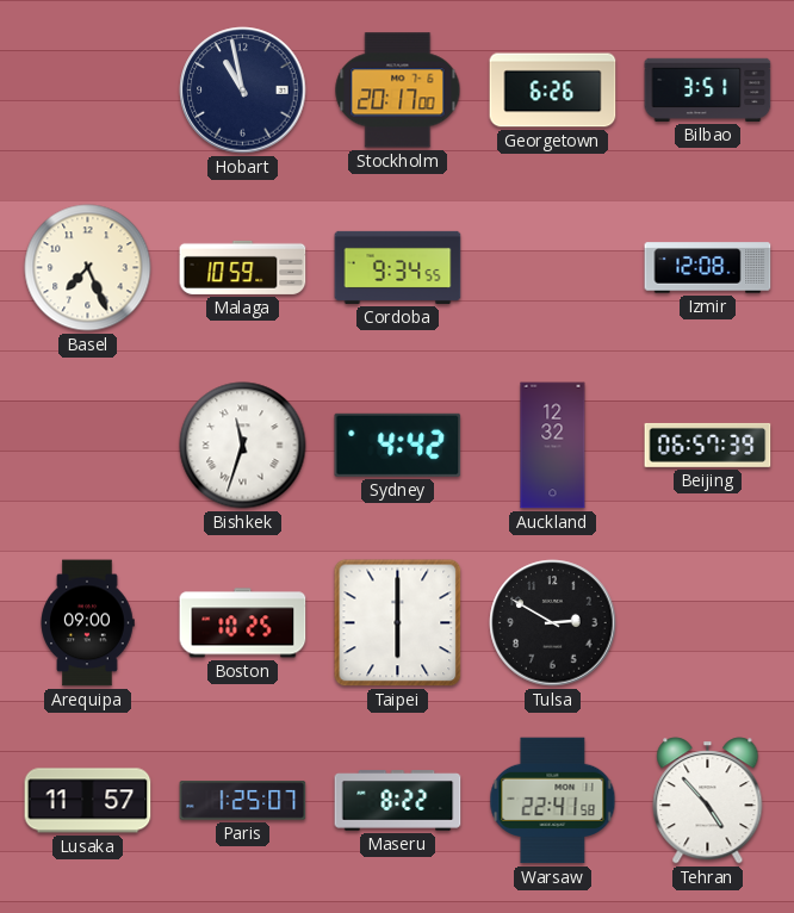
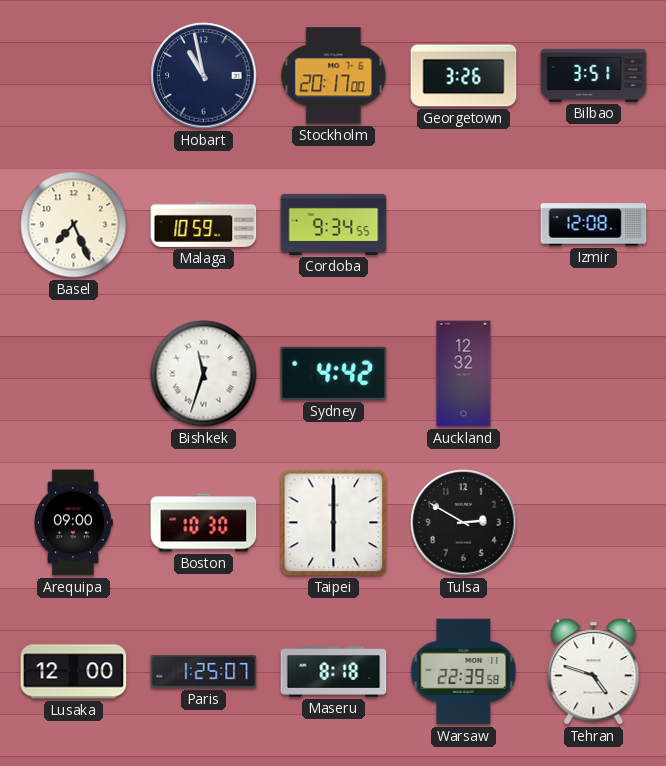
Georgetown: 6:26 -> 3:26 (464, 76)
Beijing: 06:57 -> none (708, 445)
Boston: 10:25 -> 10:30 (204, 523)
Lusaka: 11:57 -> 12:00 (74, 672)
Maseru: 8:22 -> 8:18 (334, 672)
Warsaw: 22:41 -> 22:39 (464, 672)
Tehran: 4:53 -> 4:48 (594, 672)
